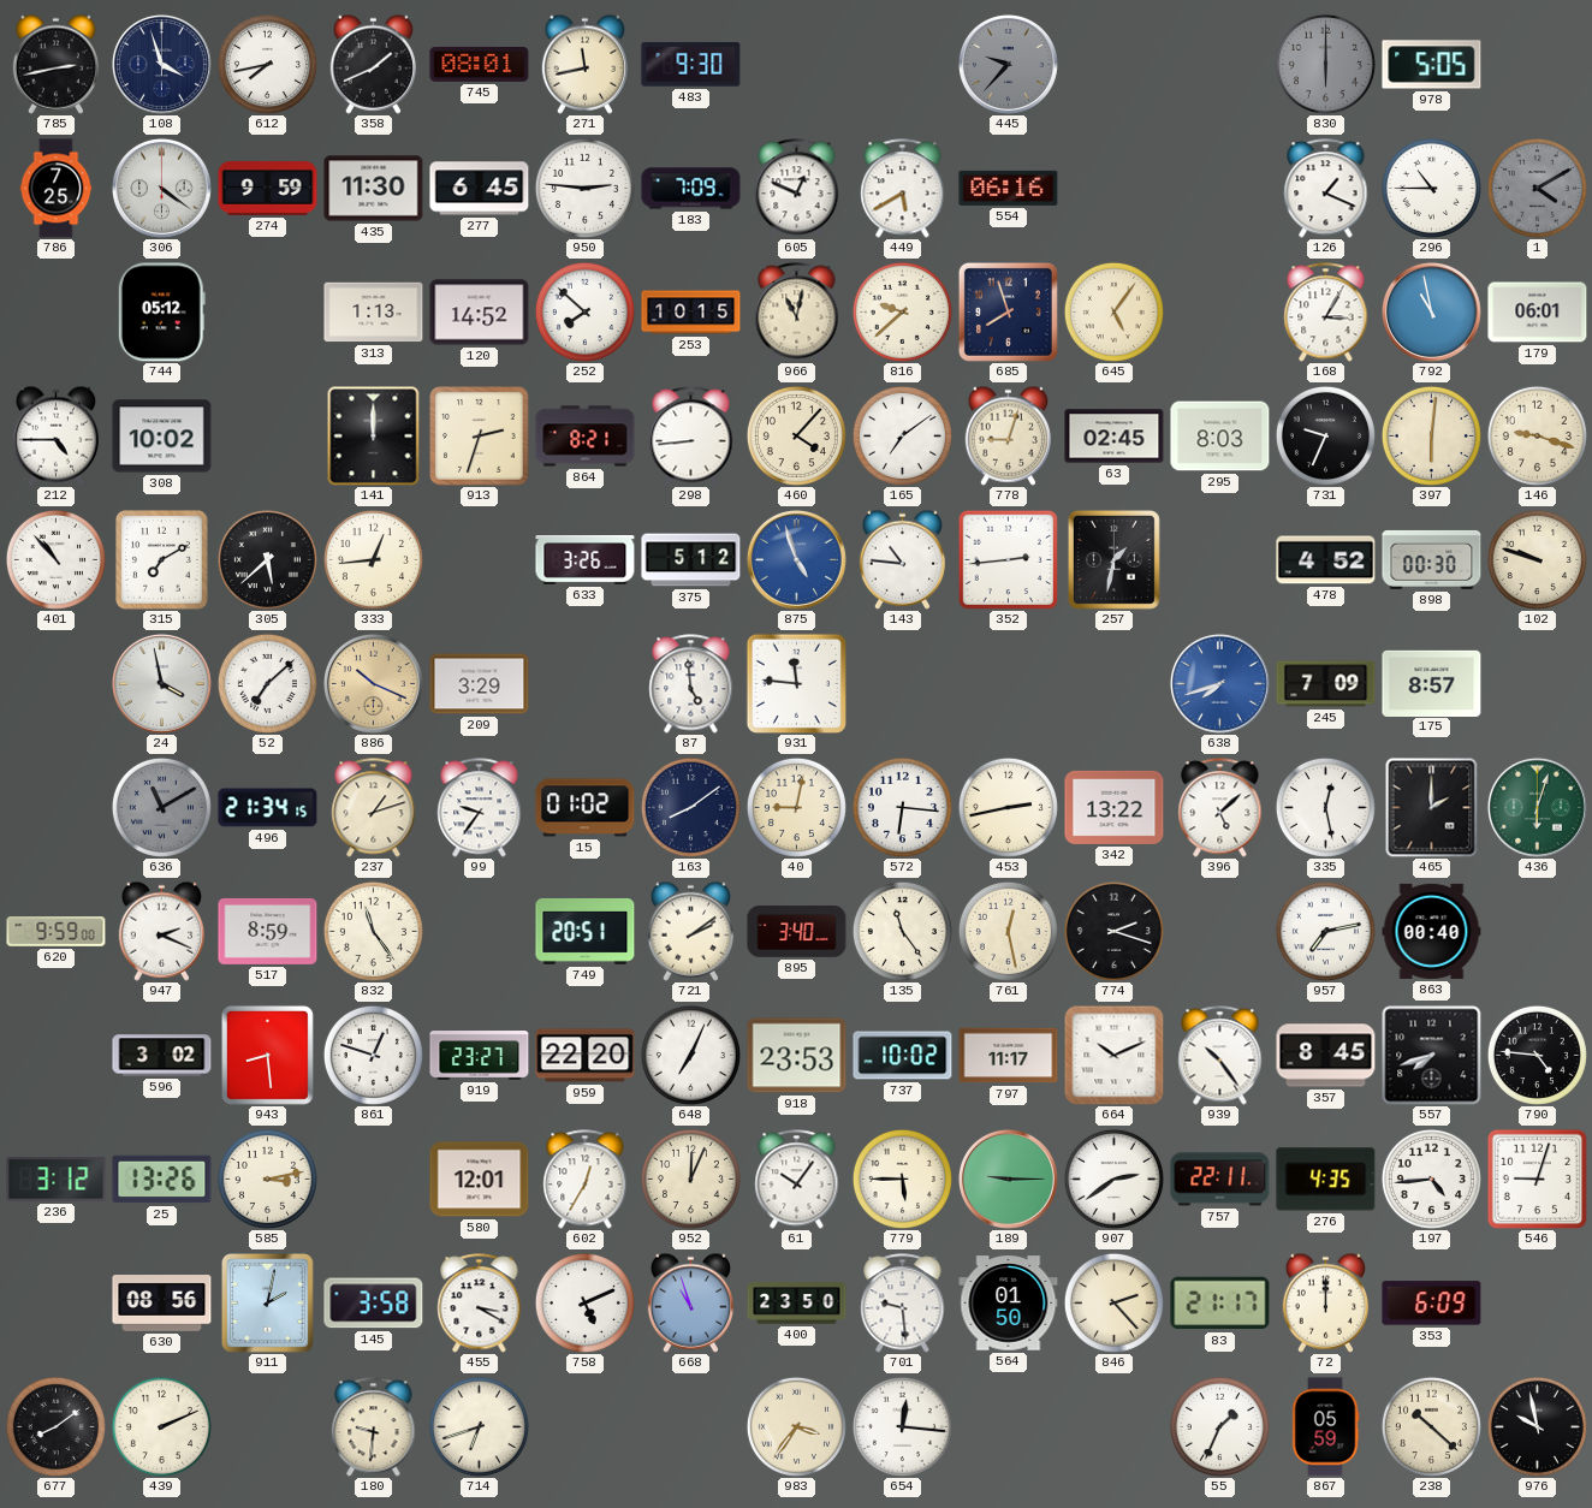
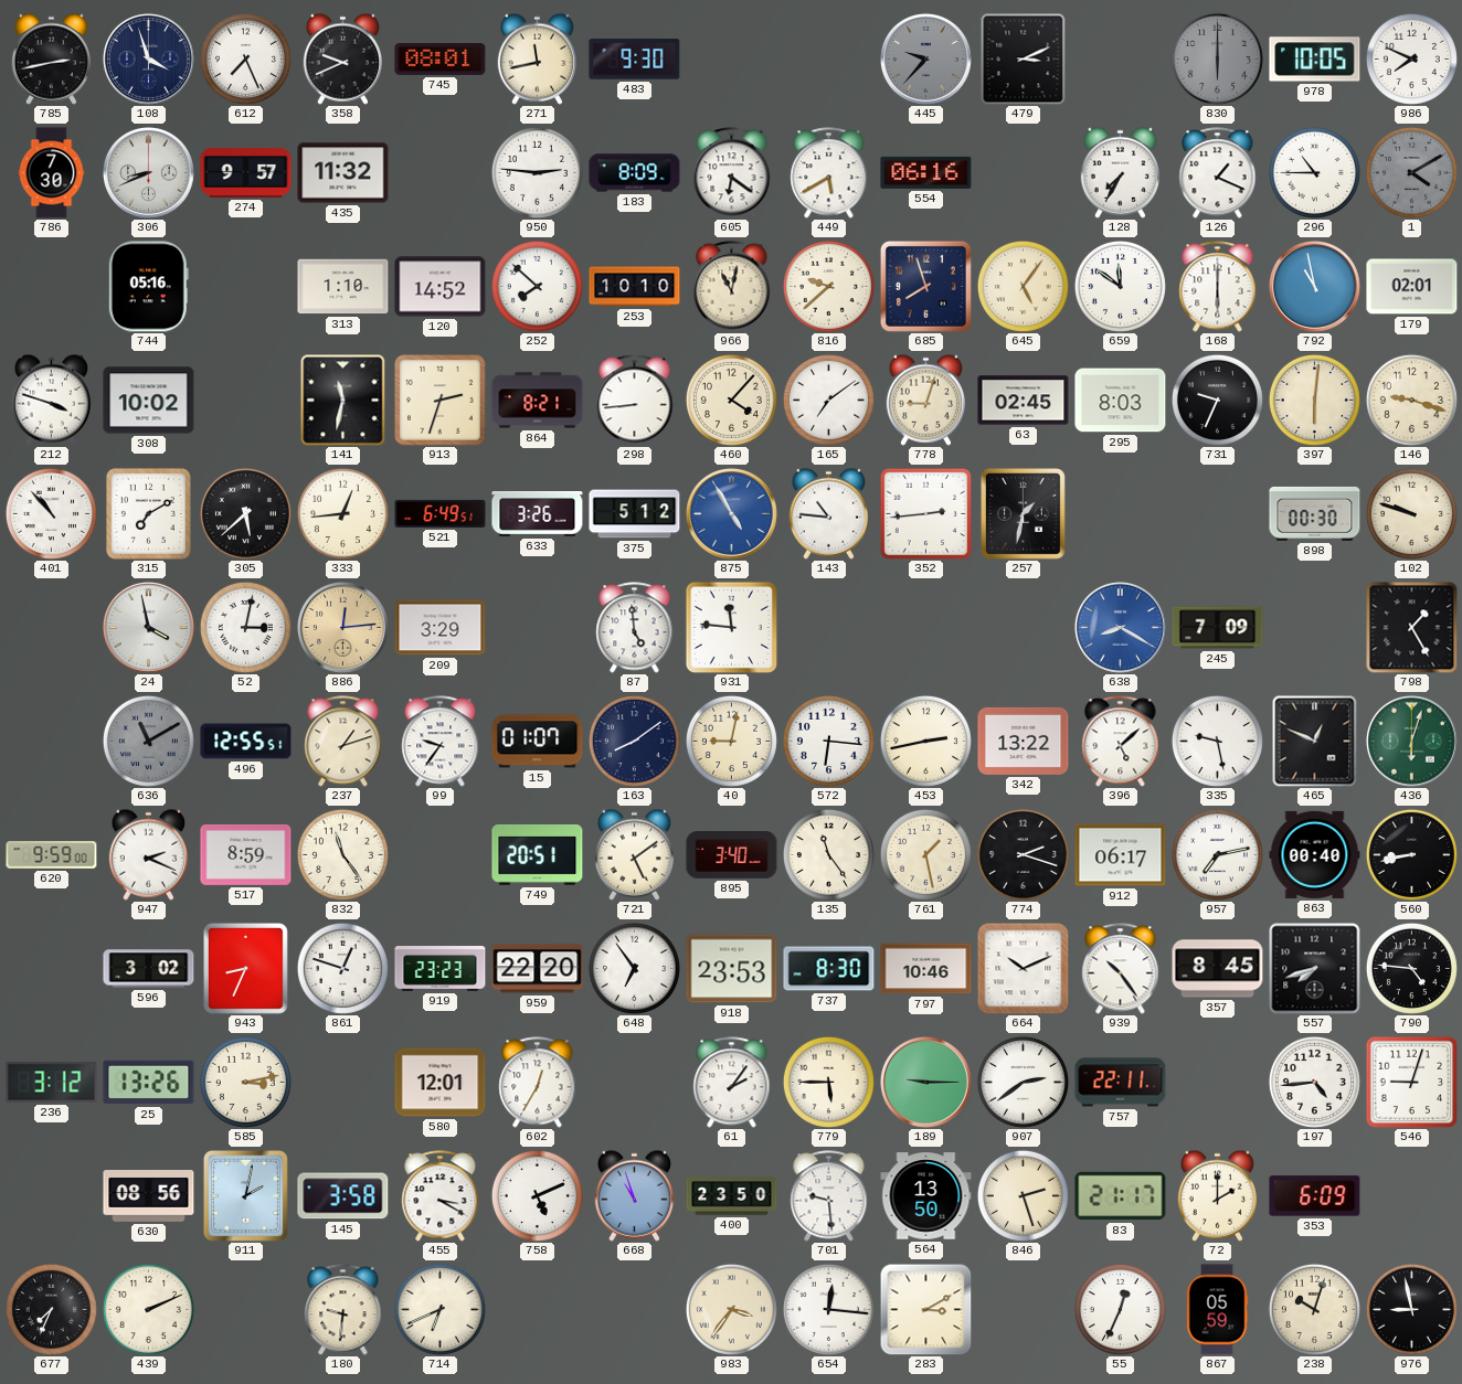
612: 7:43 -> 7:26 (245, 58)
358: 1:41 -> 9:41 (342, 58)
479: none -> 3:11 (1024, 58)
978: 5:05 -> 10:05 (1315, 60)
986: none -> 7:49 (1411, 58)
786: 7:25 -> 7:30 (52, 173)
306: 4:21 -> 8:41 (148, 172)
274: 9:59 -> 9:57 (246, 173)
435: 11:30 -> 11:32 (343, 173)
277: 6:45 -> none (480, 189)
183: 7:09 -> 8:09 (635, 173)
605: 12:49 -> 6:21 (732, 173)
128: none -> 7:35 (1120, 172)
744: 05:12 -> 05:16 (148, 287)
313: 1:13 -> 1:10 (343, 287)
253: 10:15 -> 10:10 (635, 287)
659: none -> 11:51 (1120, 286)
168: 3:05 -> 6:00 (1218, 287)
179: 06:01 -> 02:01 (1412, 287)
212: 4:45 -> 3:48 (51, 400)
141: 12:00 -> 11:32 (343, 400)
521: none -> 6:49 (441, 513)
875: 4:57 -> 4:55 (731, 513)
478: 4:52 -> none (1326, 560)
52: 7:08 -> 3:02 (245, 627)
886: 10:19 -> 12:14 (342, 627)
638: 7:42 -> 8:20 (1120, 627)
175: 8:57 -> none (1432, 683)
798: none -> 1:25 (1411, 627)
496: 21:34 -> 12:55 (246, 742)
15: 01:02 -> 01:07 (538, 742)
335: 12:28 -> 9:28 (1217, 741)
465: 2:00 -> 12:49 (1315, 741)
721: 2:09 -> 5:09 (634, 854)
761: 12:28 -> 1:28 (925, 854)
912: none -> 06:17 (1121, 855)
560: none -> 8:43 (1411, 854)
943: 8:29 -> 8:34 (245, 968)
919: 23:27 -> 23:23 (441, 969)
648: 7:04 -> 6:54 (634, 968)
737: 10:02 -> 8:30 (829, 969)
797: 11:17 -> 10:46 (926, 969)
952: 12:04 -> none (690, 1179)
61: 10:06 -> 2:06 (732, 1083)
276: 4:35 -> none (1326, 1180)
564: 01:50 -> 13:50 (926, 1196)
846: 2:23 -> 2:27 (1023, 1195)
72: 12:00 -> 2:00 (1217, 1195)
677: 8:09 -> 7:34 (51, 1309)
714: 6:42 -> 6:41 (439, 1309)
283: none -> 3:10 (925, 1309)
55: 1:34 -> 12:34 (1120, 1309)
238: 10:22 -> 10:03 (1314, 1309)
976: 9:58 -> 8:58 (1411, 1309)
